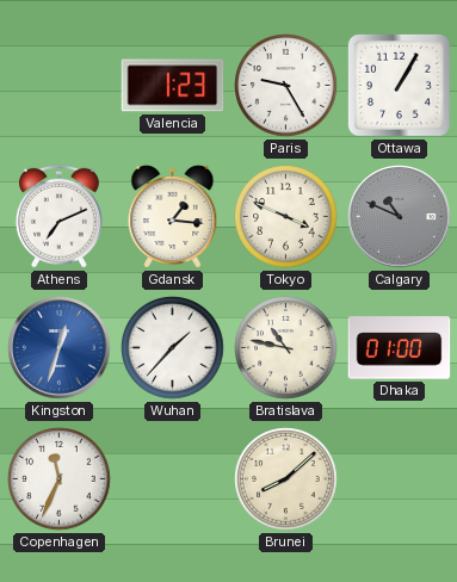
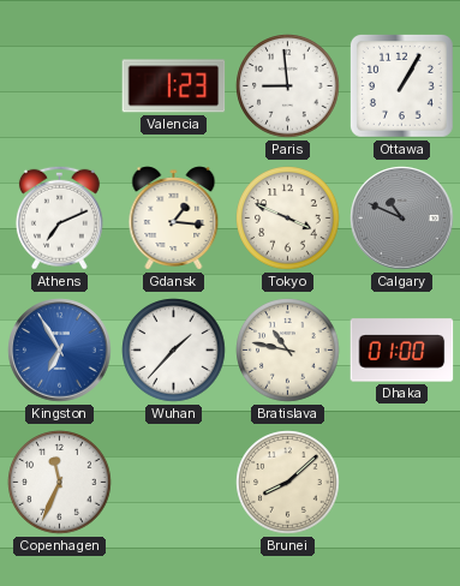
Paris: 9:25 -> 8:59 (288, 86)
Kingston: 12:33 -> 6:55 (60, 351)
